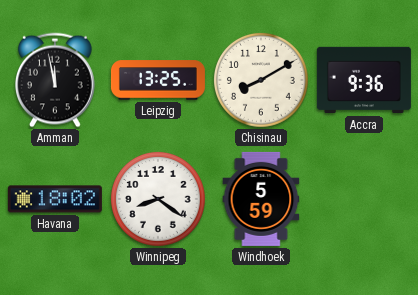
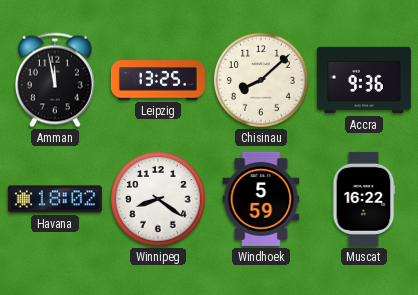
Chisinau: 8:10 -> 8:08 (261, 80)
Muscat: none -> 16:22 (364, 199)
